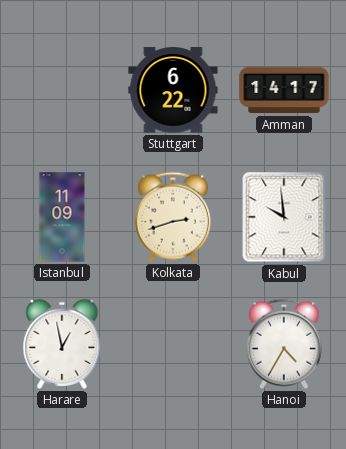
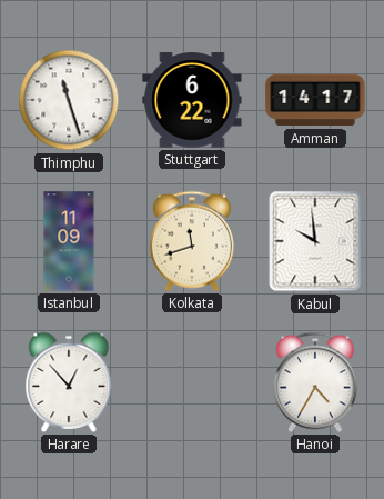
Thimphu: none -> 11:27 (69, 100)
Kolkata: 2:42 -> 11:42 (192, 241)
Harare: 12:58 -> 12:53 (69, 382)
